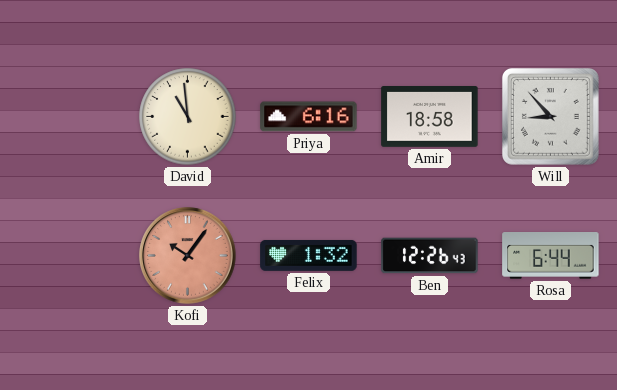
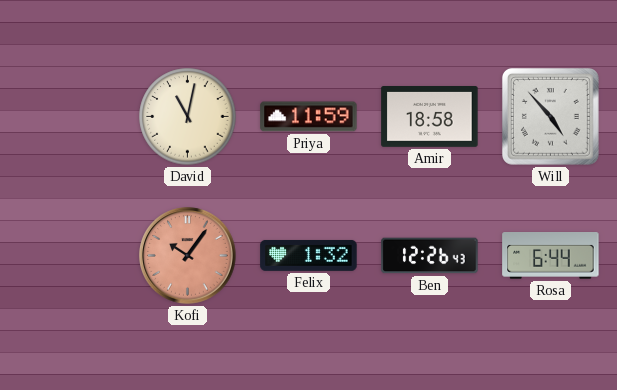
David: 10:59 -> 11:02 (188, 117)
Priya: 6:16 -> 11:59 (309, 117)
Will: 8:53 -> 4:53 (550, 116)
